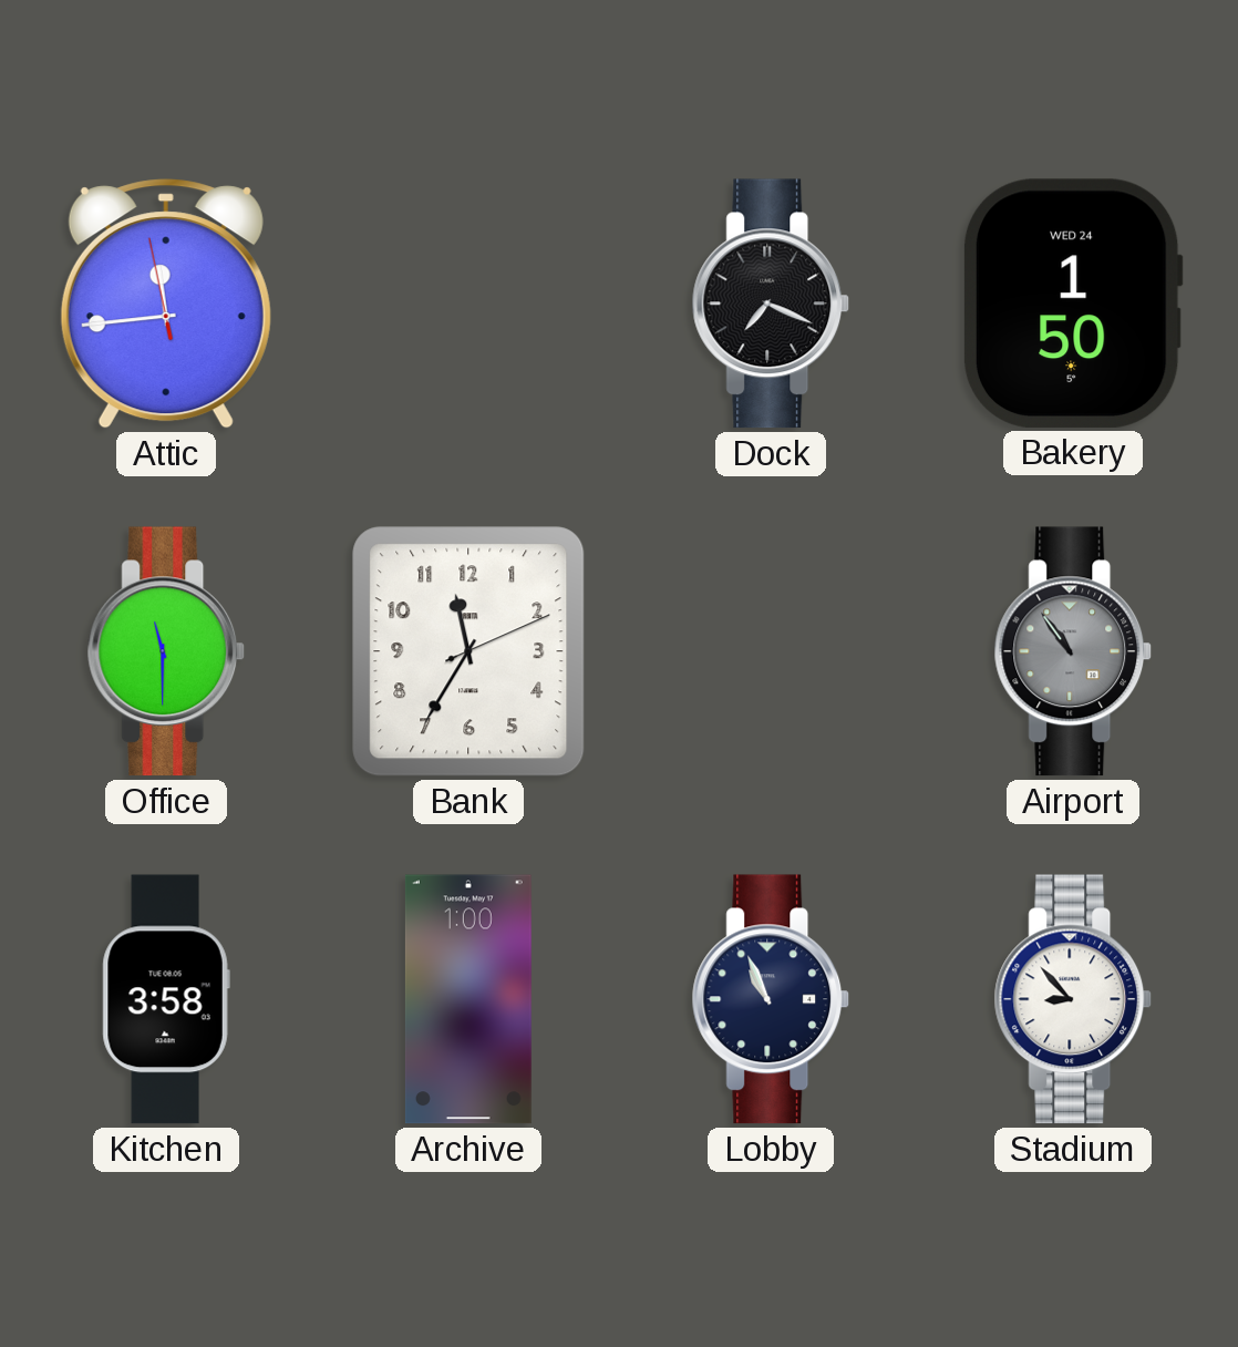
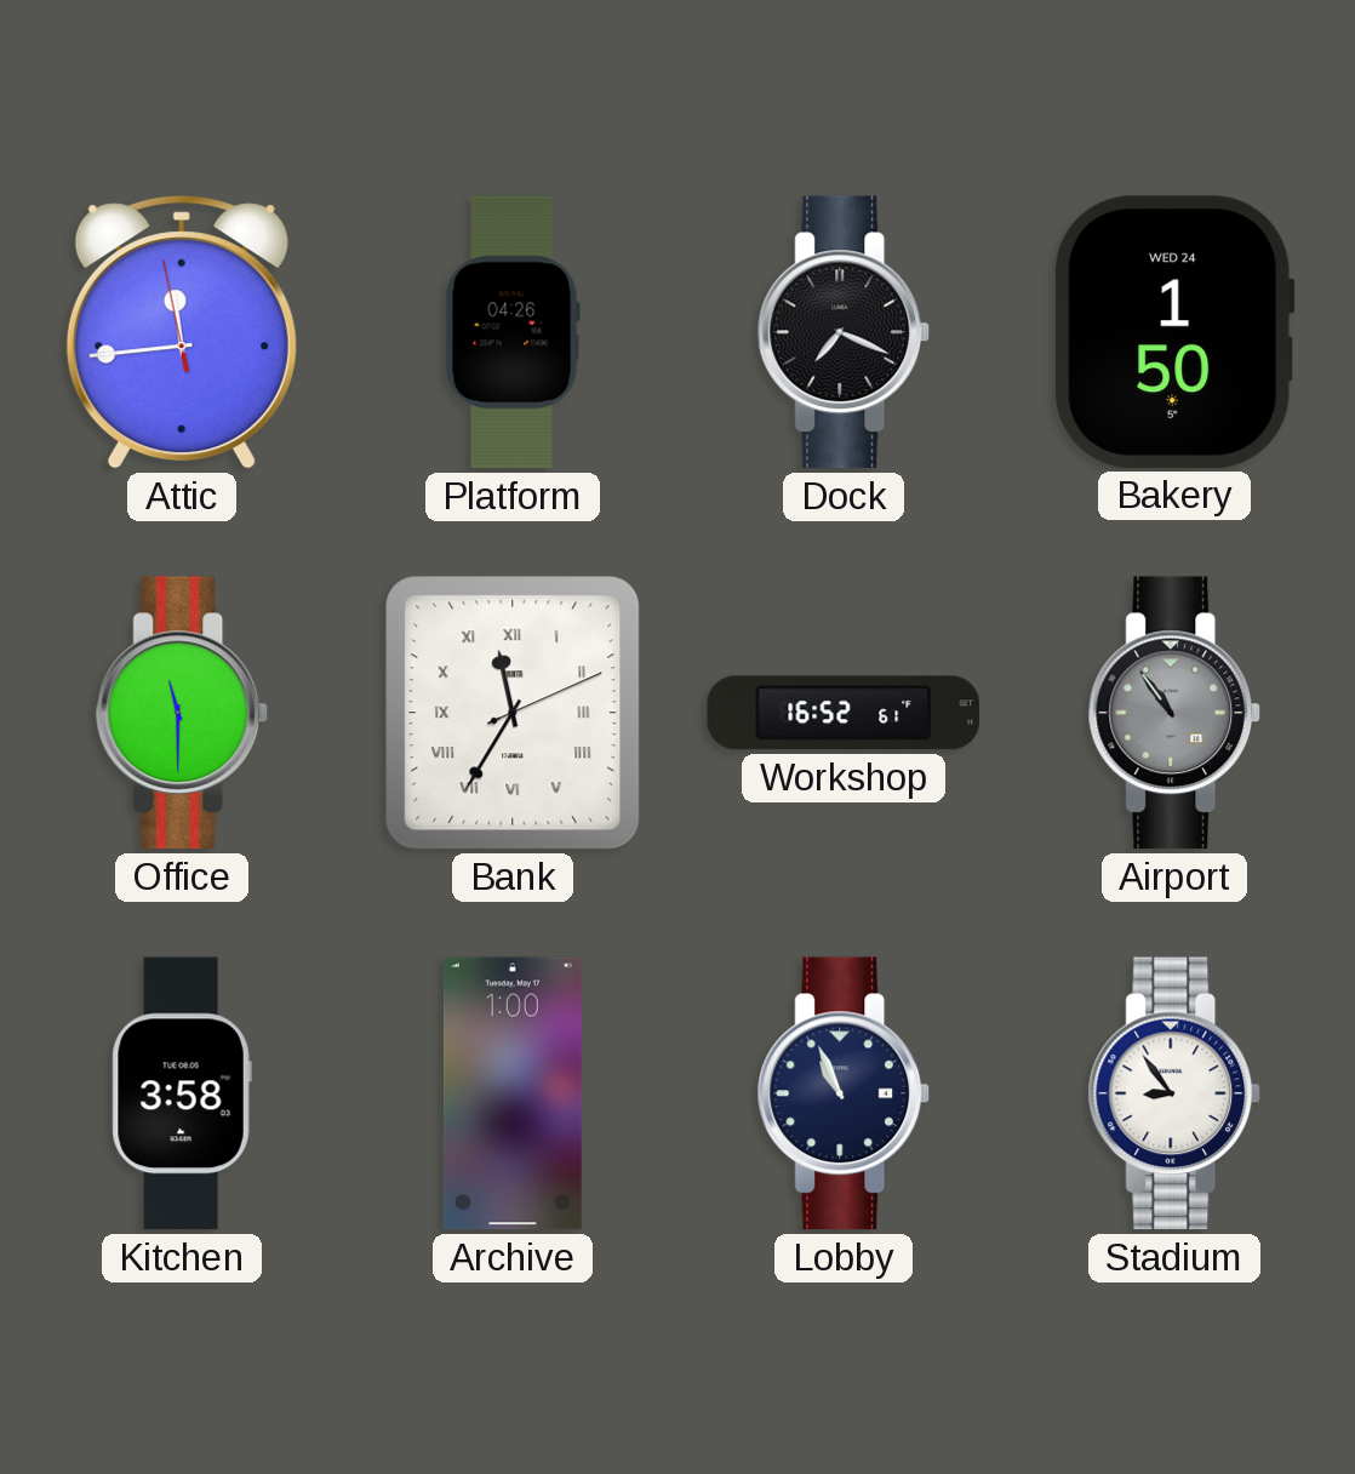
Platform: none -> 04:26 (513, 332)
Bank numerals: Arabic -> Roman (513, 713)
Workshop: none -> 16:52 (844, 713)
Stadium: 8:53 -> 8:54 (1174, 1093)
